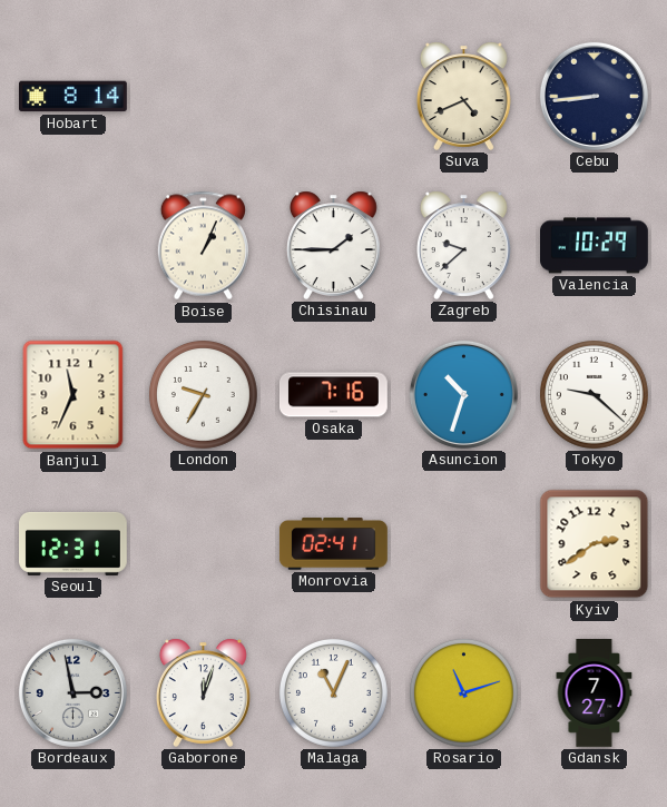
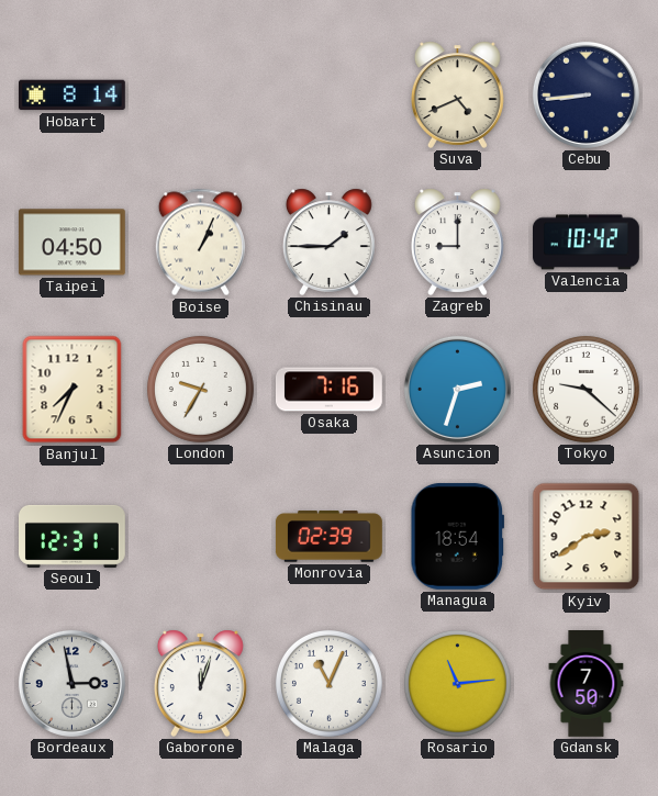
Taipei: none -> 04:50 (71, 243)
Zagreb: 9:38 -> 9:00 (457, 242)
Valencia: 10:29 -> 10:42 (587, 243)
Banjul: 11:34 -> 7:34 (73, 390)
Asuncion: 10:33 -> 2:33 (457, 389)
Monrovia: 02:41 -> 02:39 (328, 537)
Managua: none -> 18:54 (457, 536)
Rosario: 11:12 -> 11:14 (457, 683)
Gdansk: 7:27 -> 7:50 (587, 684)
